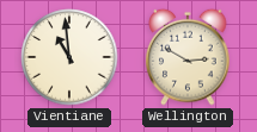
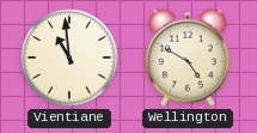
Wellington: 2:50 -> 4:50 (188, 58)
